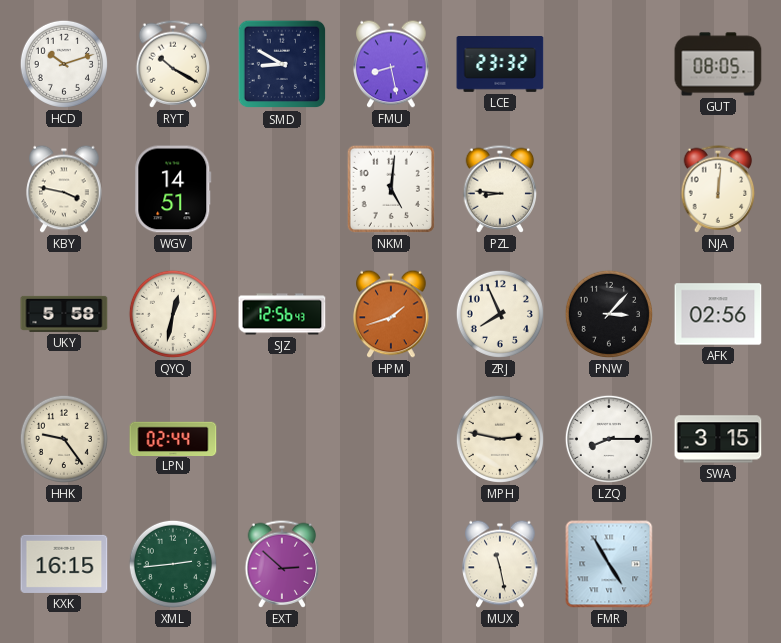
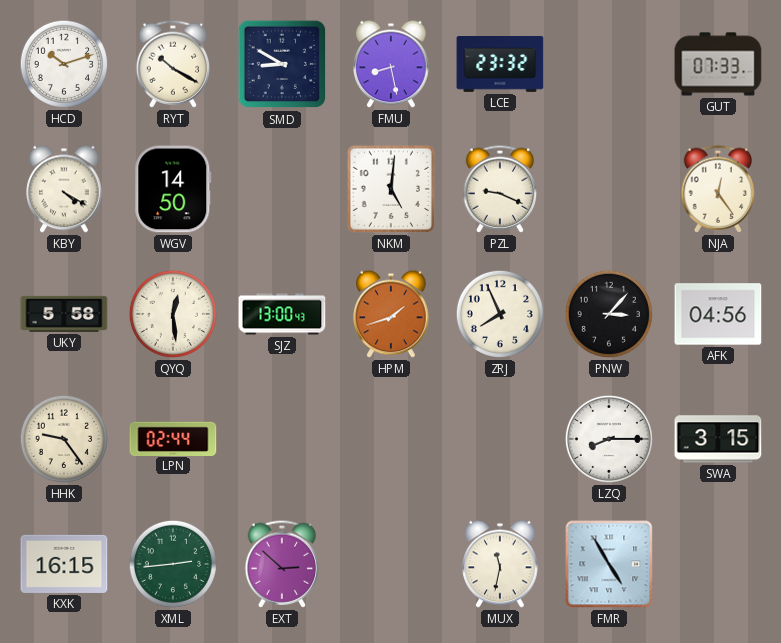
GUT: 08:05 -> 07:33 (718, 64)
KBY: 3:47 -> 4:20 (64, 189)
WGV: 14:51 -> 14:50 (173, 189)
PZL: 8:46 -> 9:19 (500, 189)
NJA: 12:01 -> 12:24 (718, 189)
QYQ: 12:32 -> 12:29 (173, 314)
SJZ: 12:56 -> 13:00 (282, 314)
AFK: 02:56 -> 04:56 (718, 314)
MPH: 2:47 -> none (500, 439)
MUX: 11:28 -> 11:32 (500, 564)
